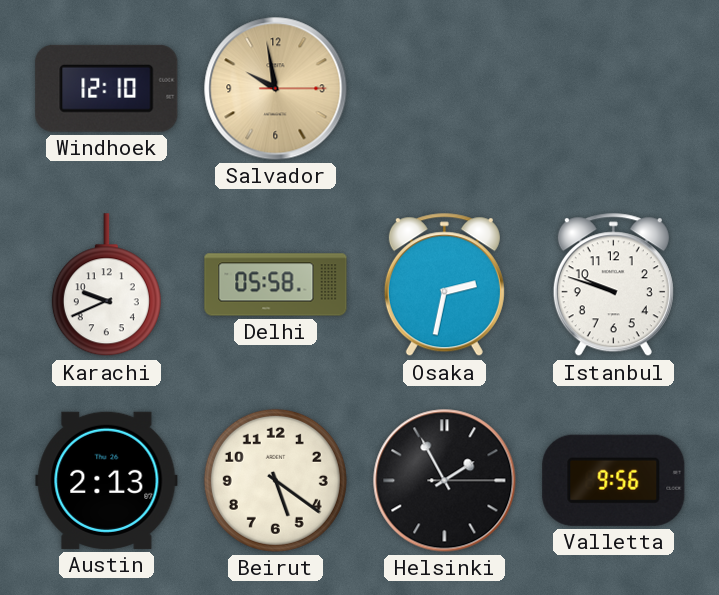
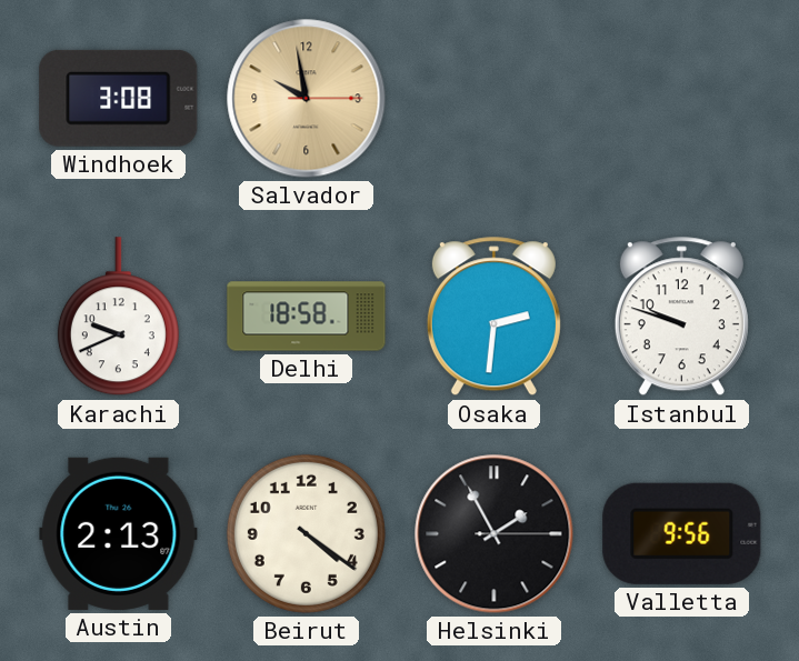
Windhoek: 12:10 -> 3:08 (119, 98)
Delhi: 05:58 -> 18:58 (307, 317)
Osaka: 2:32 -> 2:31 (493, 317)
Beirut: 5:21 -> 4:21 (306, 533)
